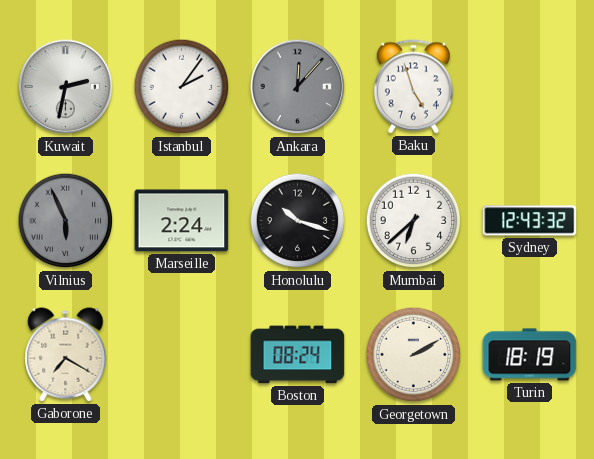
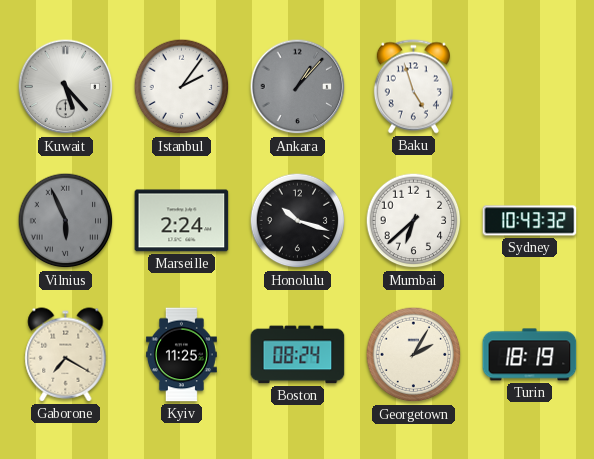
Kuwait: 2:32 -> 5:23 (66, 87)
Ankara: 12:07 -> 1:07 (298, 87)
Sydney: 12:43 -> 10:43 (530, 221)
Kyiv: none -> 11:25 (181, 355)
Georgetown: 2:10 -> 2:05 (414, 355)
